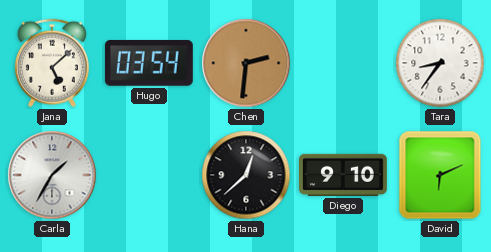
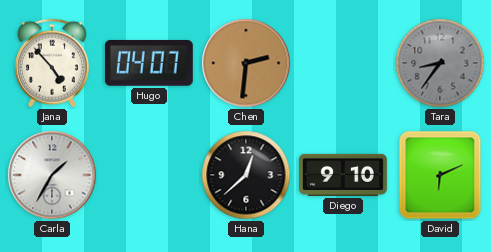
Jana: 5:08 -> 4:53 (52, 63)
Hugo: 03:54 -> 04:07 (149, 63)
Tara dial: white -> grey (440, 63)
